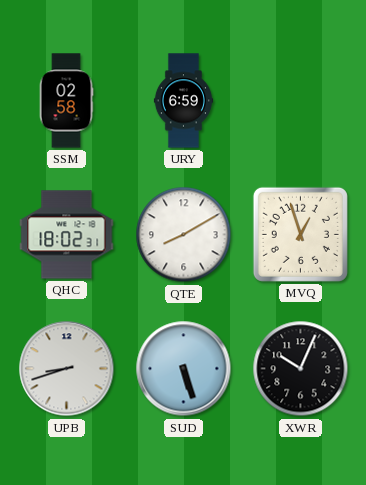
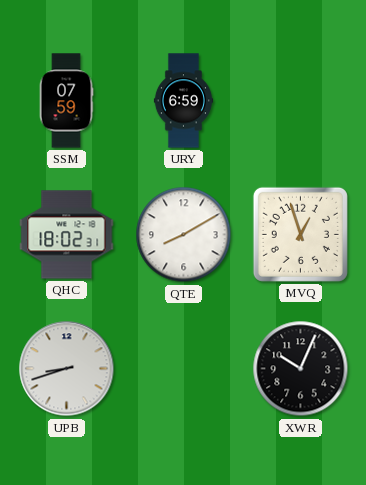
SSM: 02:58 -> 07:59 (66, 101)
SUD: 5:27 -> none (184, 369)
